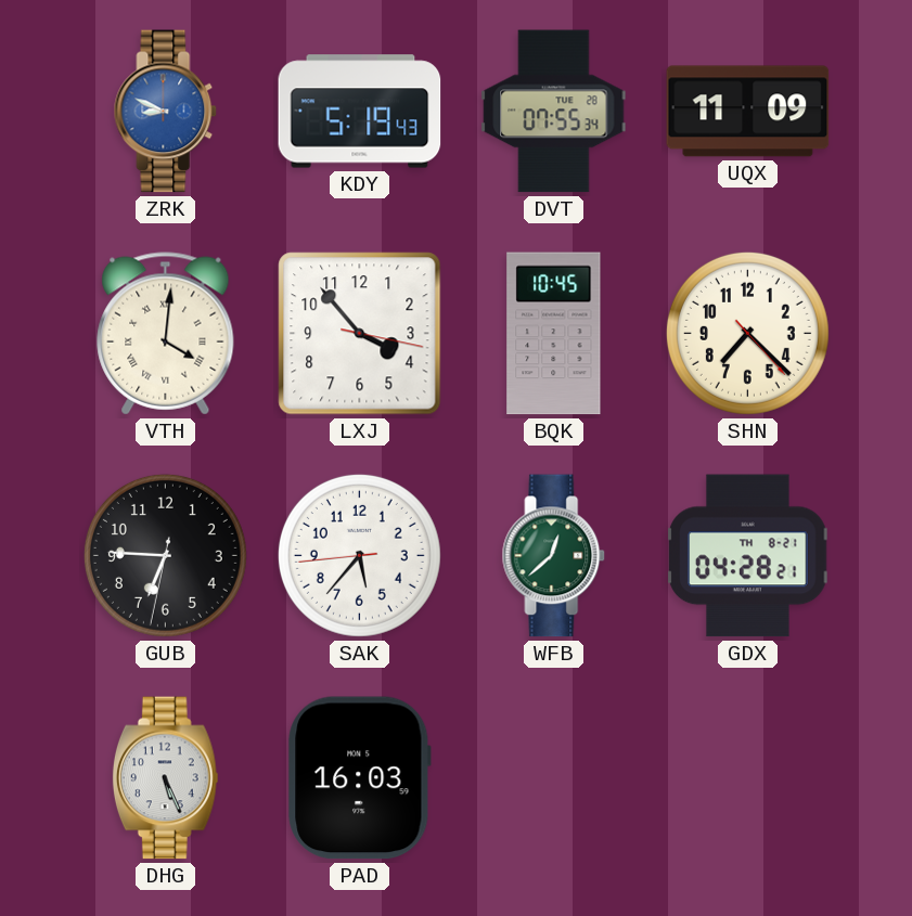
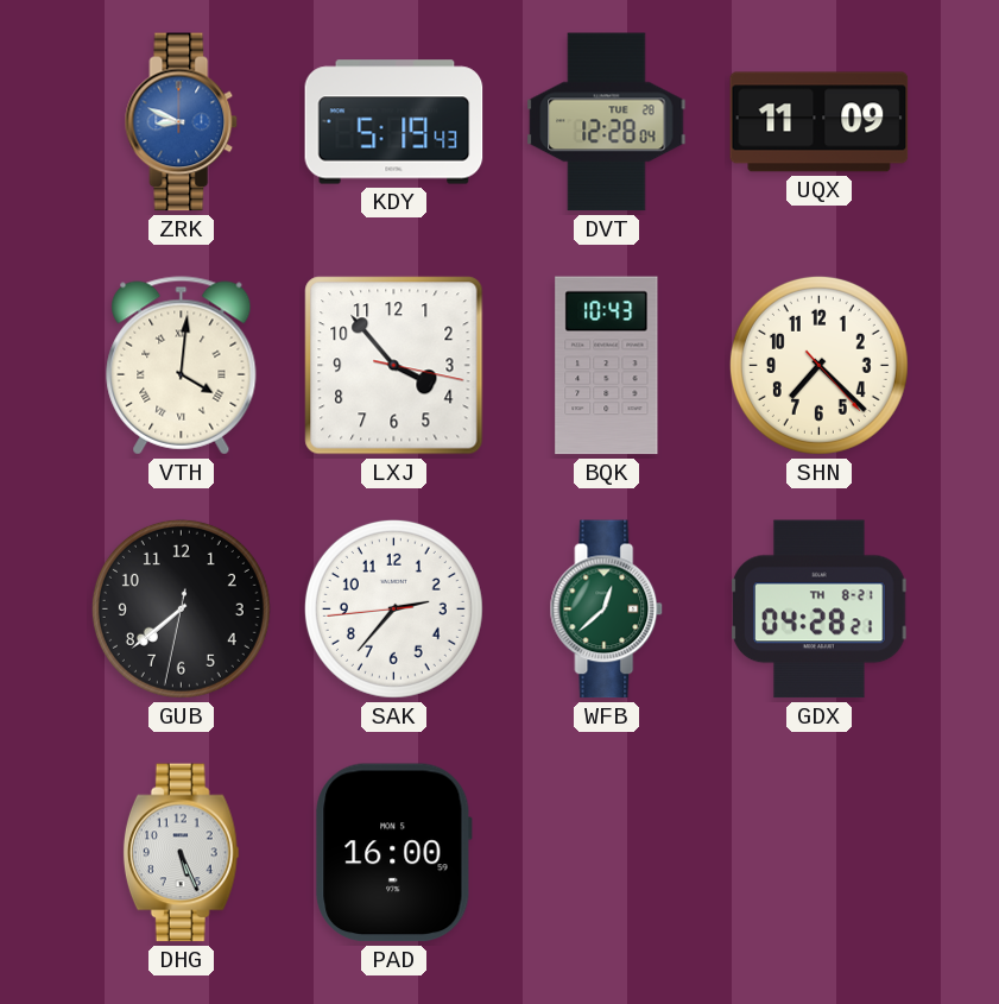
DVT: 07:55 -> 12:28 (607, 122)
BQK: 10:45 -> 10:43 (607, 366)
GUB: 6:45 -> 7:38 (181, 608)
SAK: 5:36 -> 2:36 (393, 608)
PAD: 16:03 -> 16:00 (394, 853)
